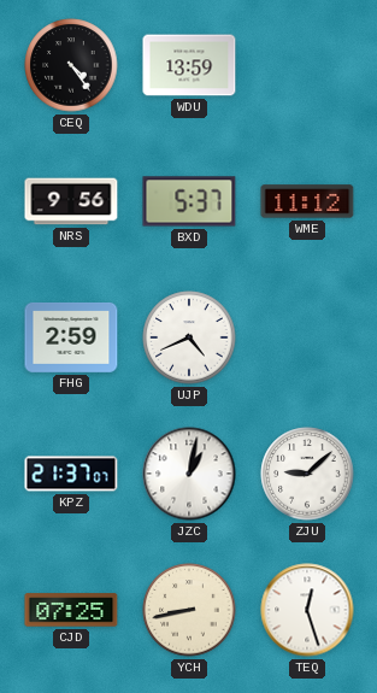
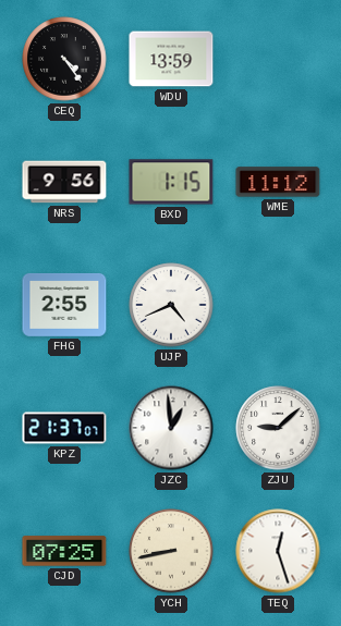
BXD: 5:37 -> 1:15 (171, 182)
FHG: 2:59 -> 2:55 (64, 305)
JZC: 1:02 -> 12:59 (171, 428)
